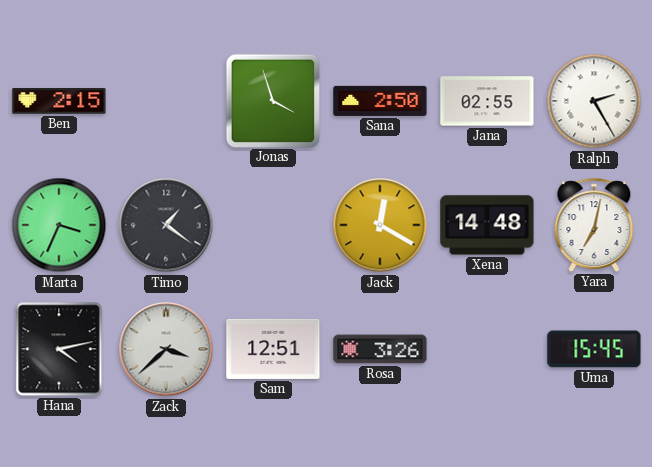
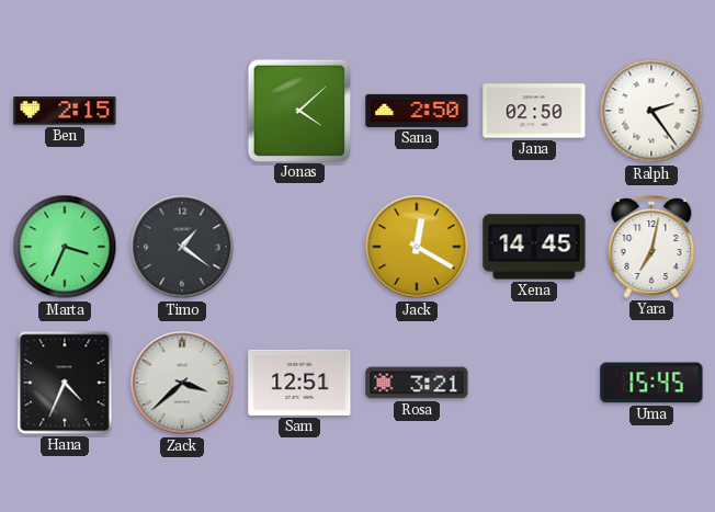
Jonas: 3:57 -> 4:08 (298, 110)
Jana: 02:55 -> 02:50 (534, 111)
Ralph: 2:25 -> 2:24 (651, 111)
Xena: 14:48 -> 14:45 (534, 247)
Hana: 4:13 -> 4:34 (65, 383)
Rosa: 3:26 -> 3:21 (417, 383)
